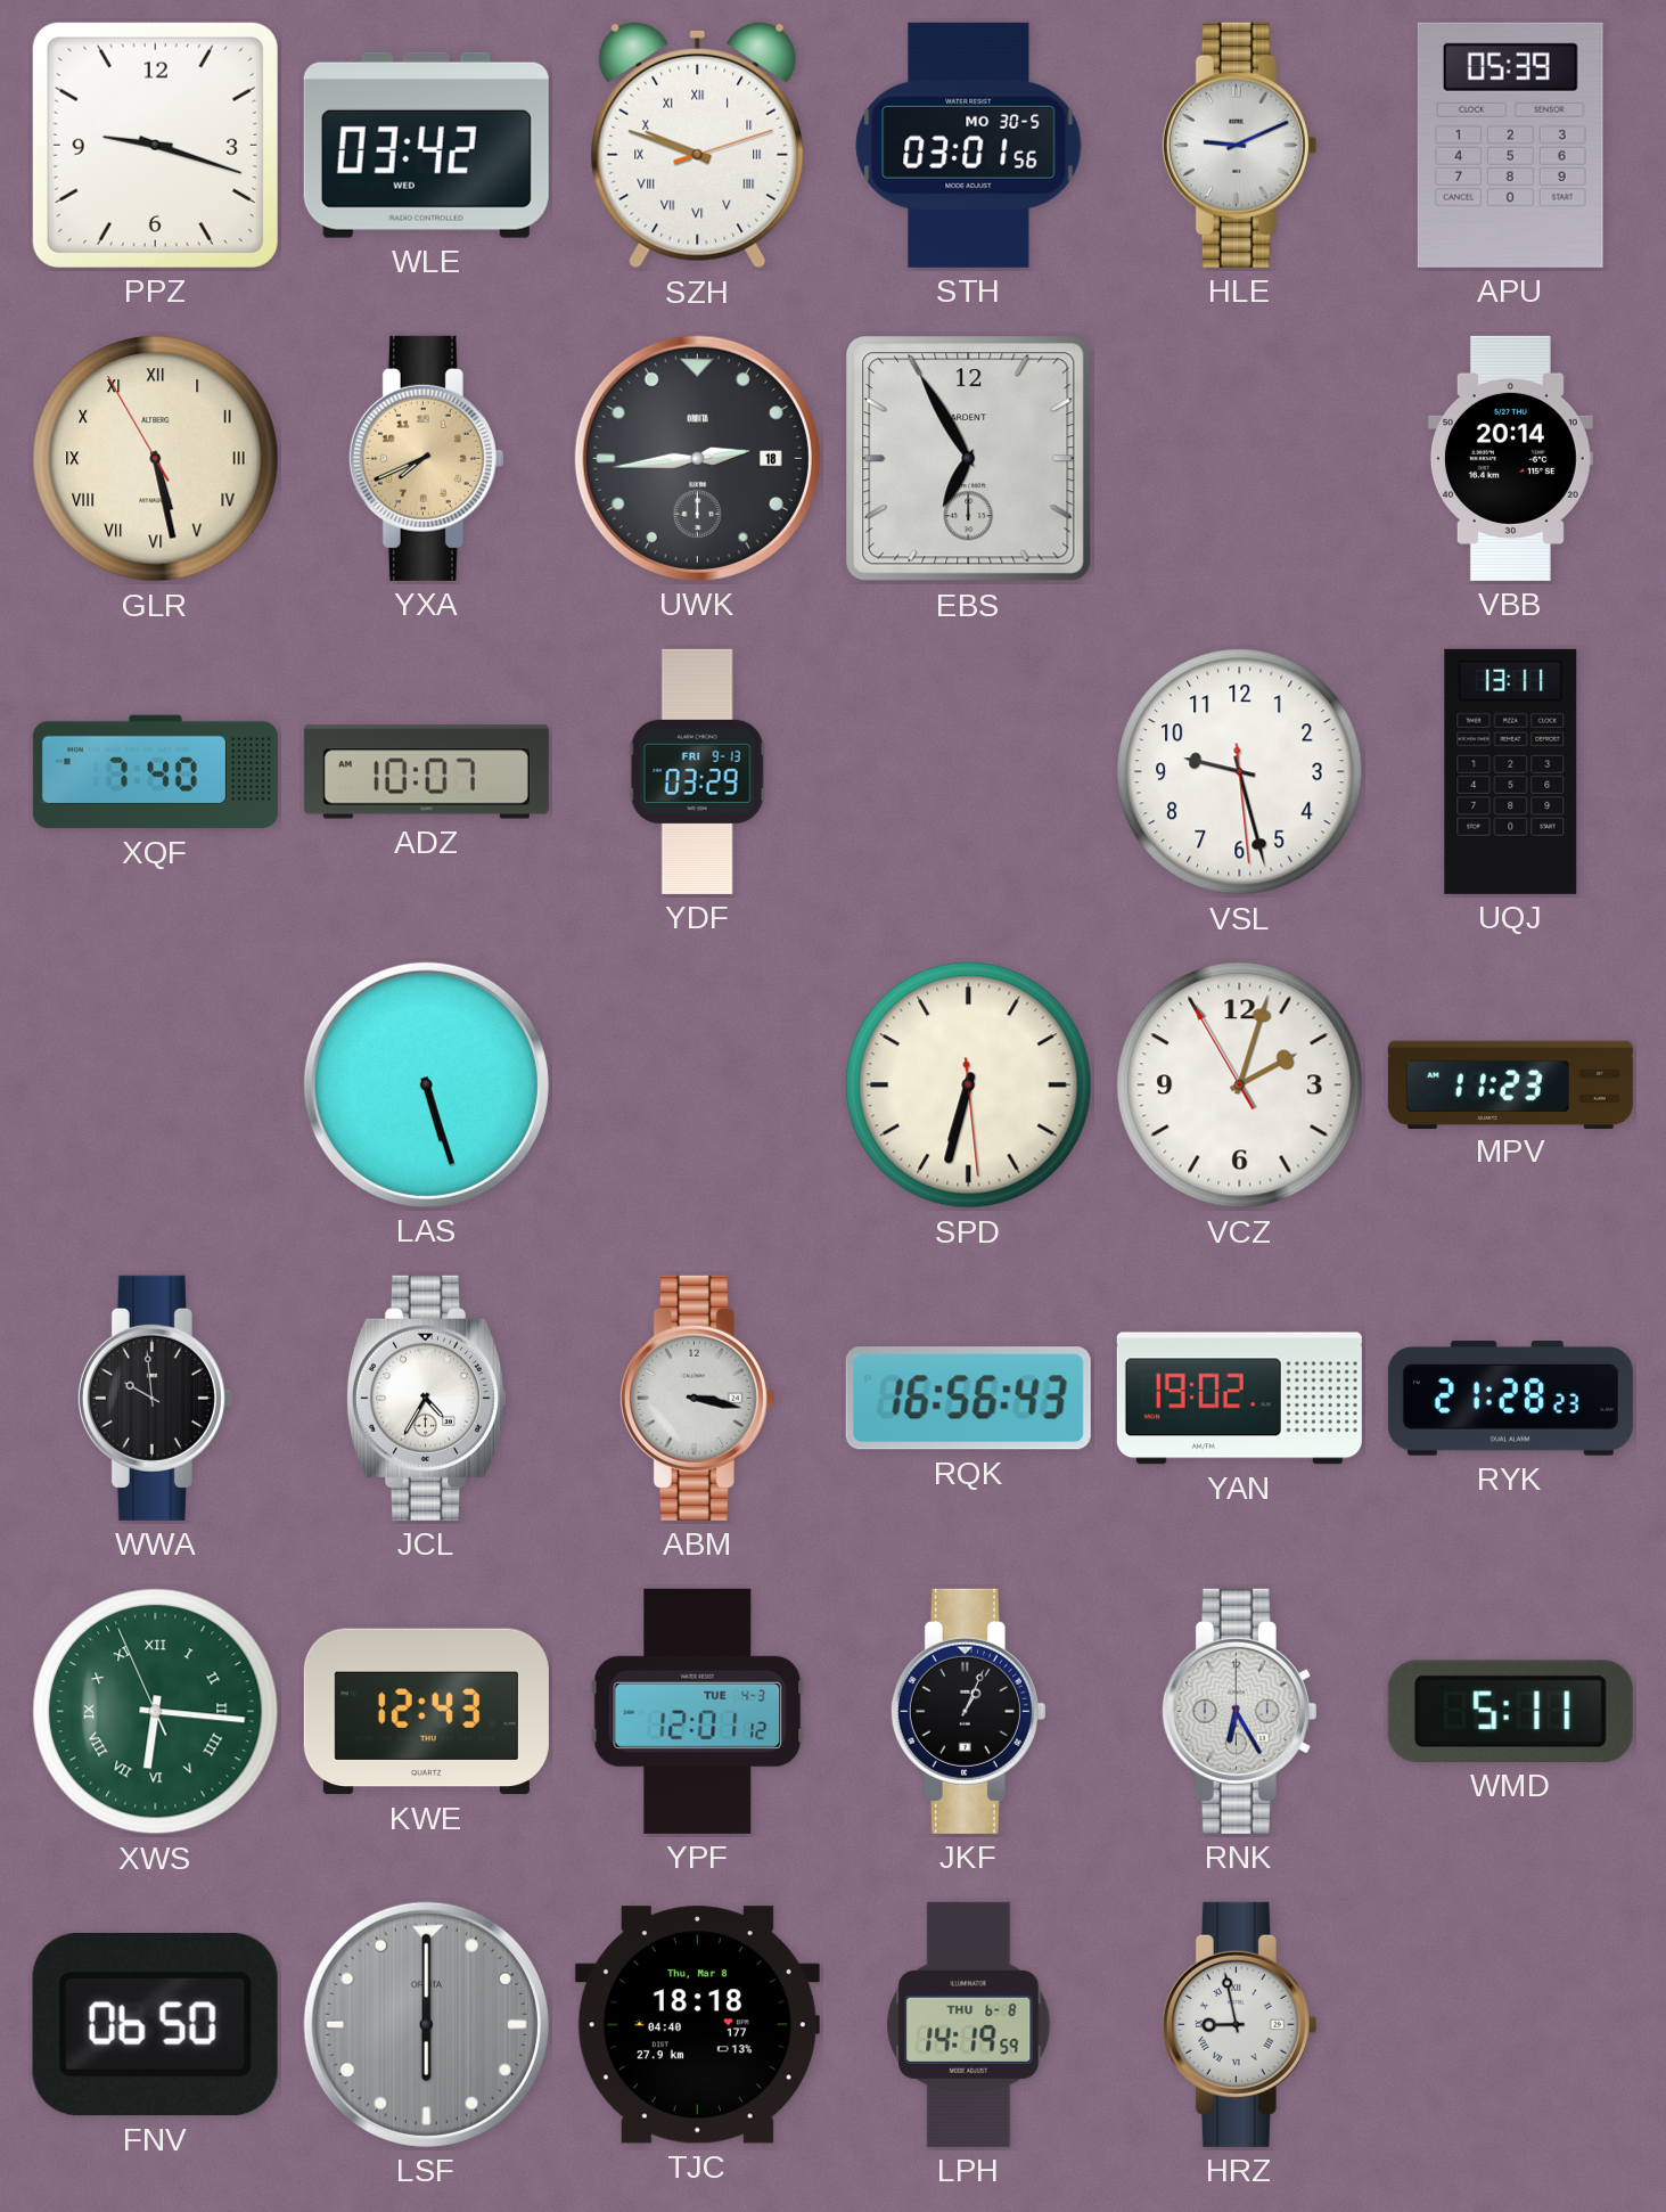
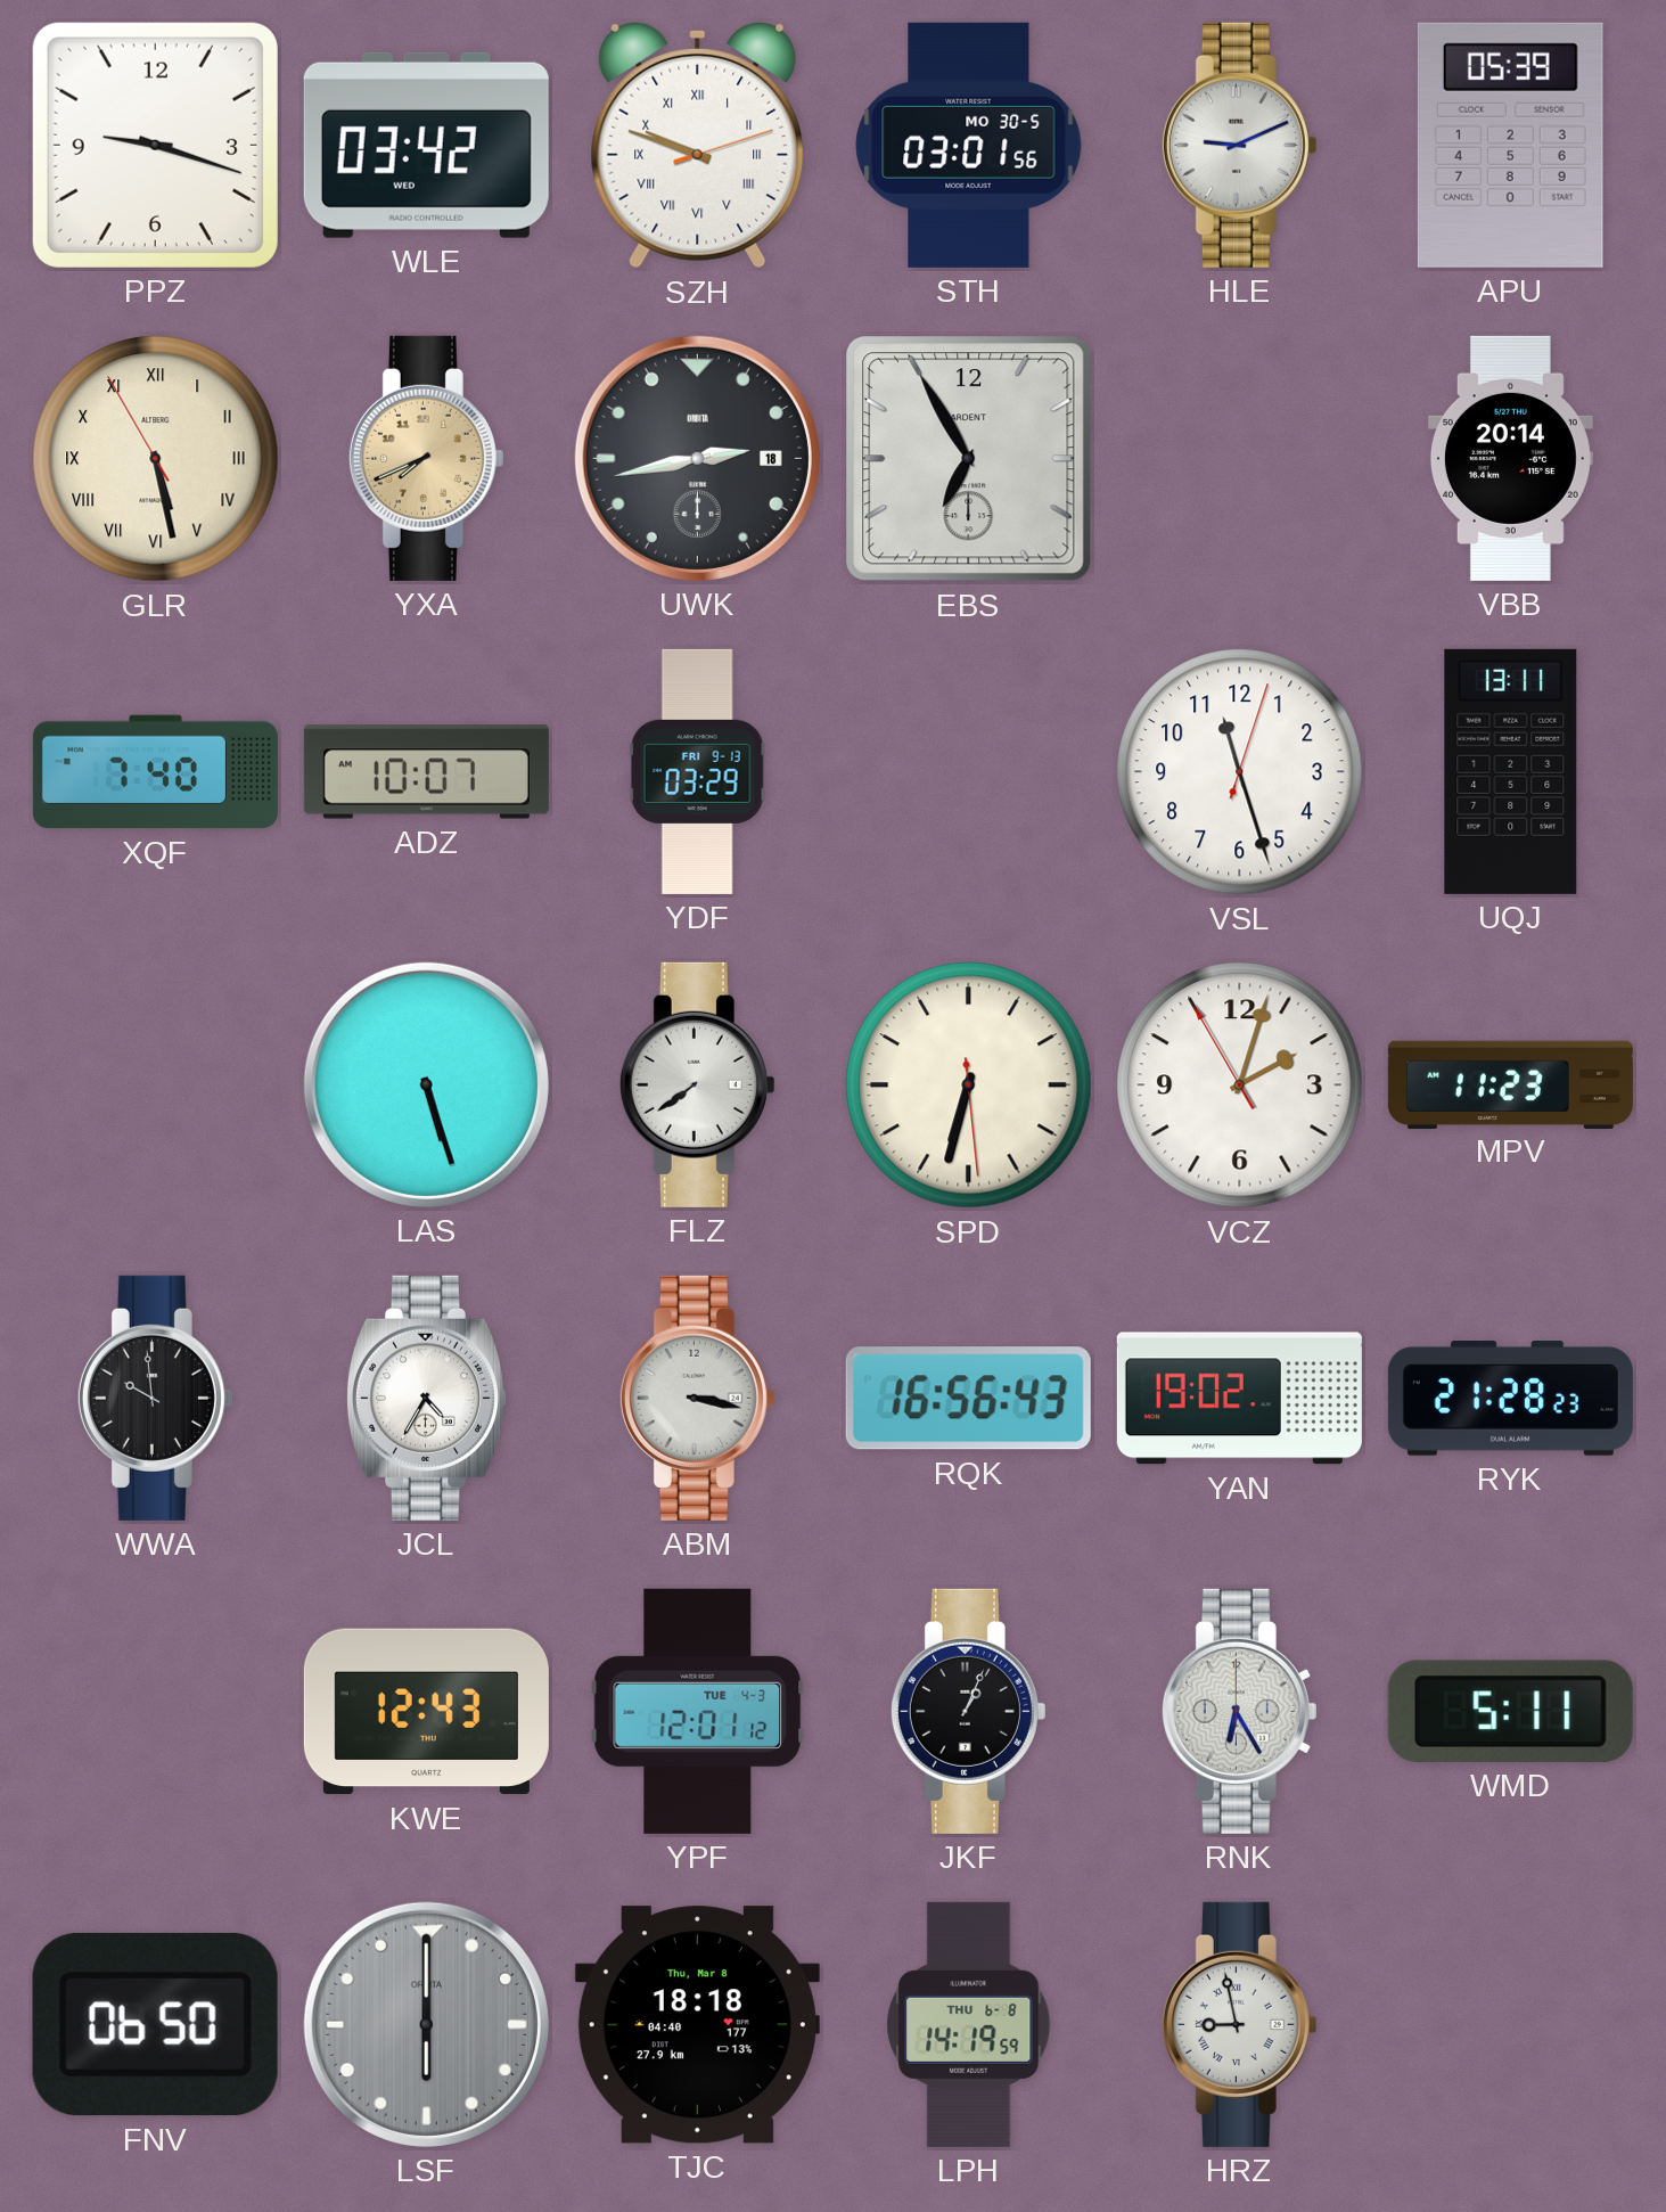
UWK: 2:44 -> 2:43 (697, 458)
VSL: 9:27 -> 11:27 (1240, 772)
FLZ: none -> 7:39 (697, 1084)
XWS: 6:15 -> none (156, 1712)
